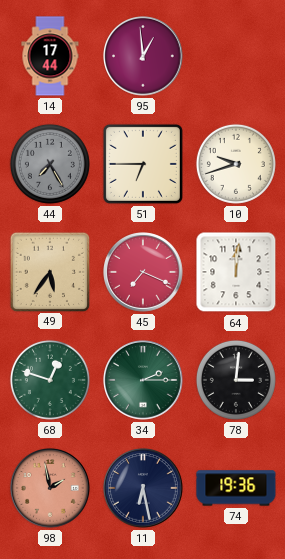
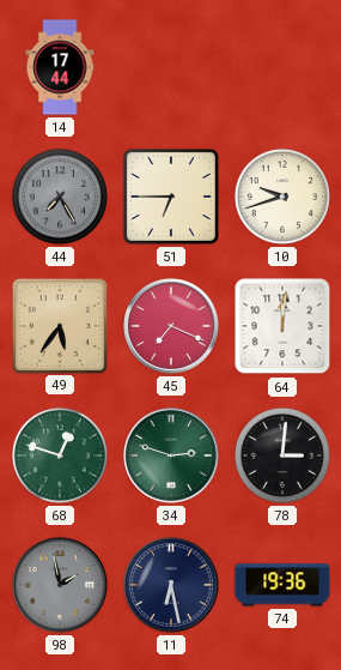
95: 12:59 -> none (143, 56)
34: 2:15 -> 2:48 (171, 455)
98 dial: salmon -> grey (60, 585)
